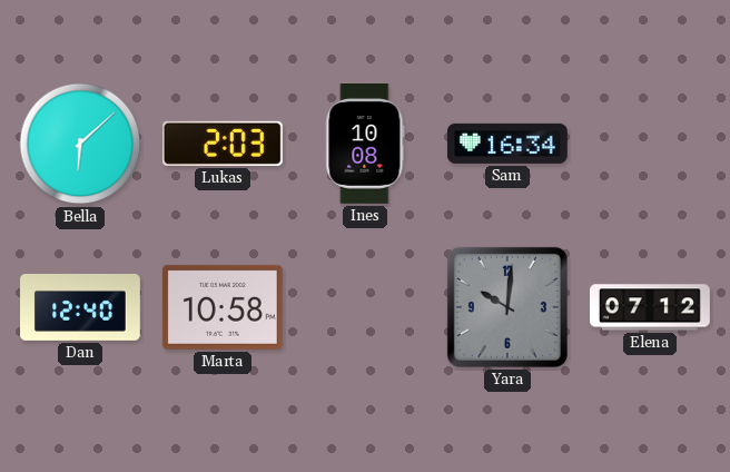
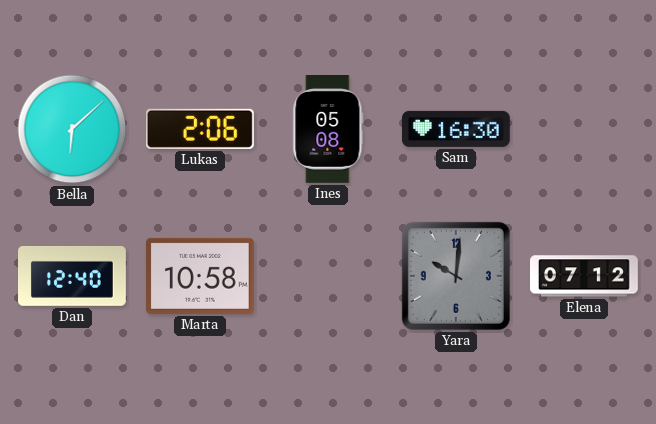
Lukas: 2:03 -> 2:06 (200, 129)
Ines: 10:08 -> 05:08 (328, 130)
Sam: 16:34 -> 16:30 (456, 129)
